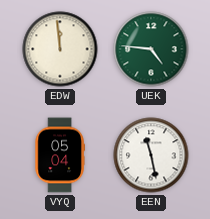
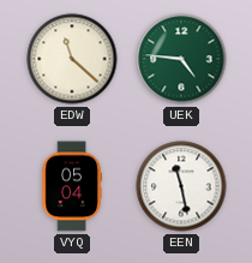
EDW: 11:59 -> 11:22 (72, 59)
